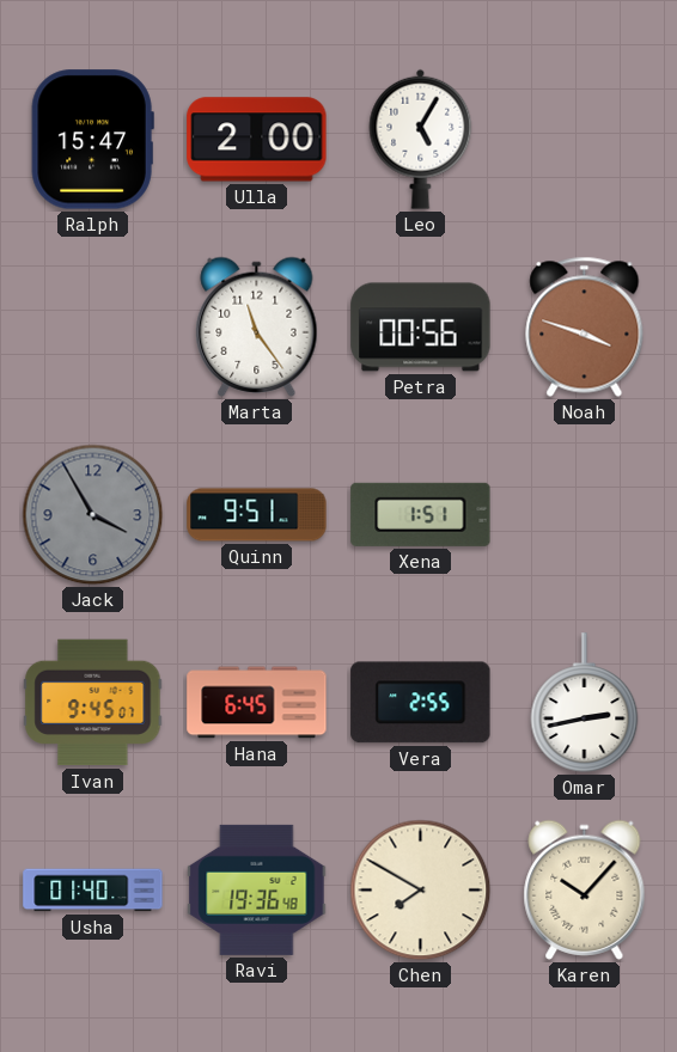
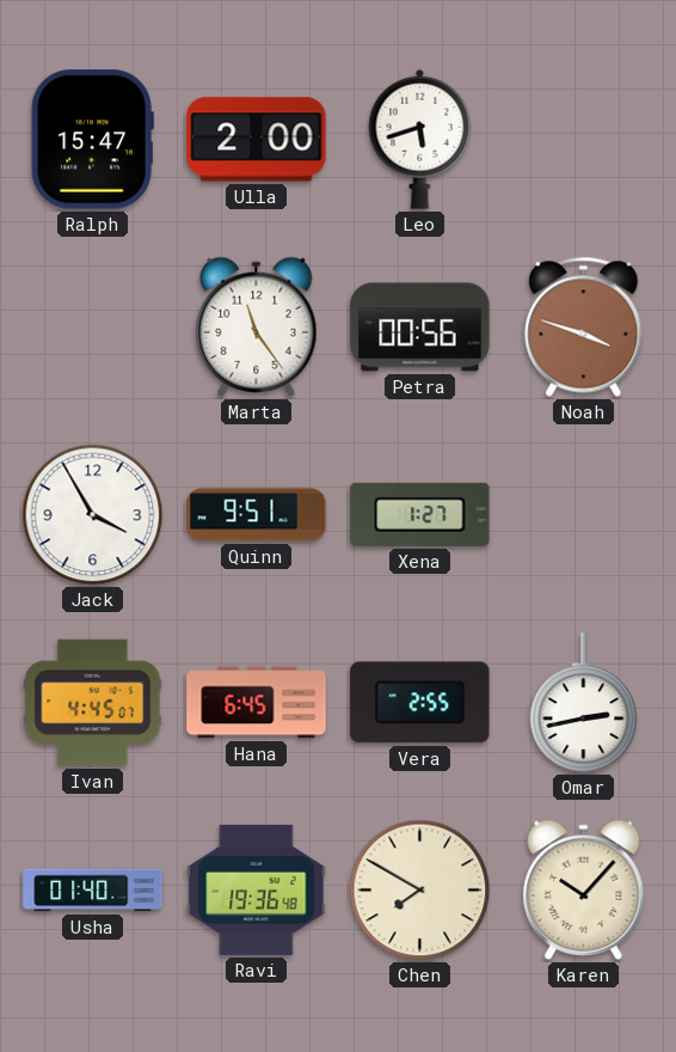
Leo: 5:05 -> 5:42 (420, 139)
Jack dial: grey -> white (93, 515)
Xena: 1:51 -> 1:27 (420, 514)
Ivan: 9:45 -> 4:45 (93, 703)
